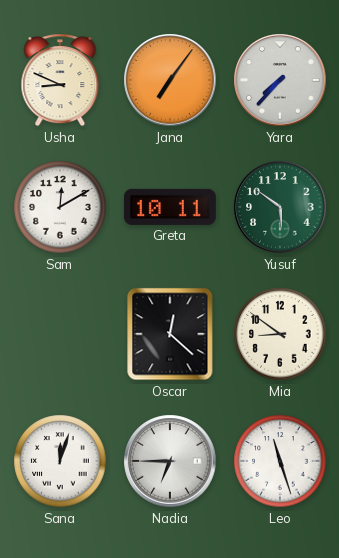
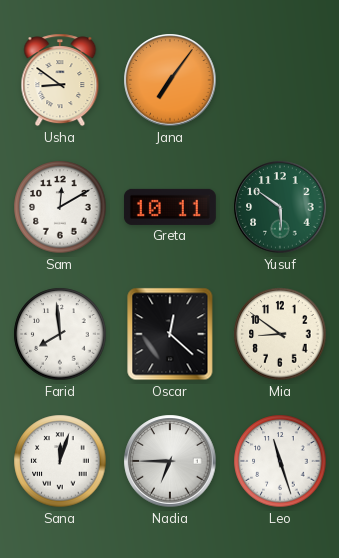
Usha: 8:49 -> 8:51 (60, 80)
Yara: 7:37 -> none (280, 80)
Farid: none -> 7:59 (60, 334)
